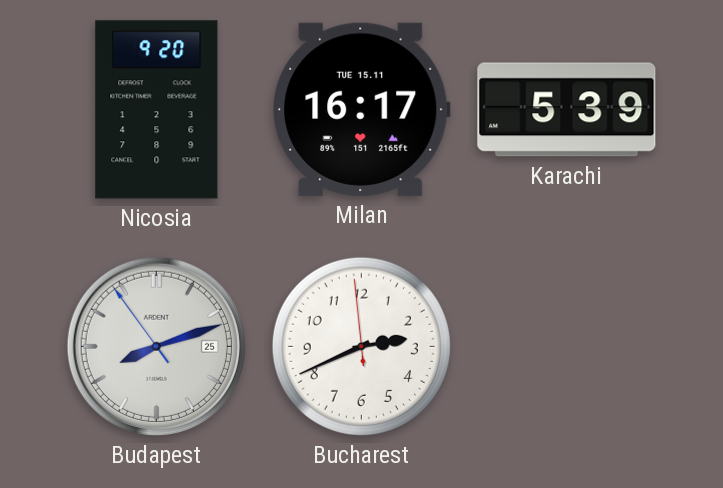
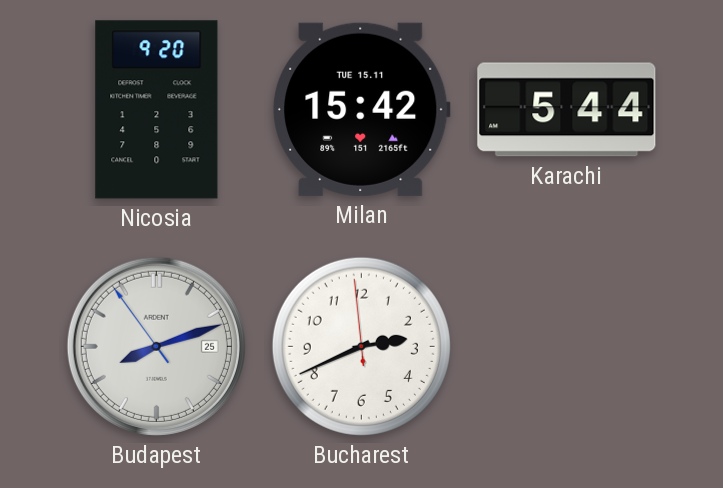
Milan: 16:17 -> 15:42 (361, 109)
Karachi: 5:39 -> 5:44 (567, 110)
